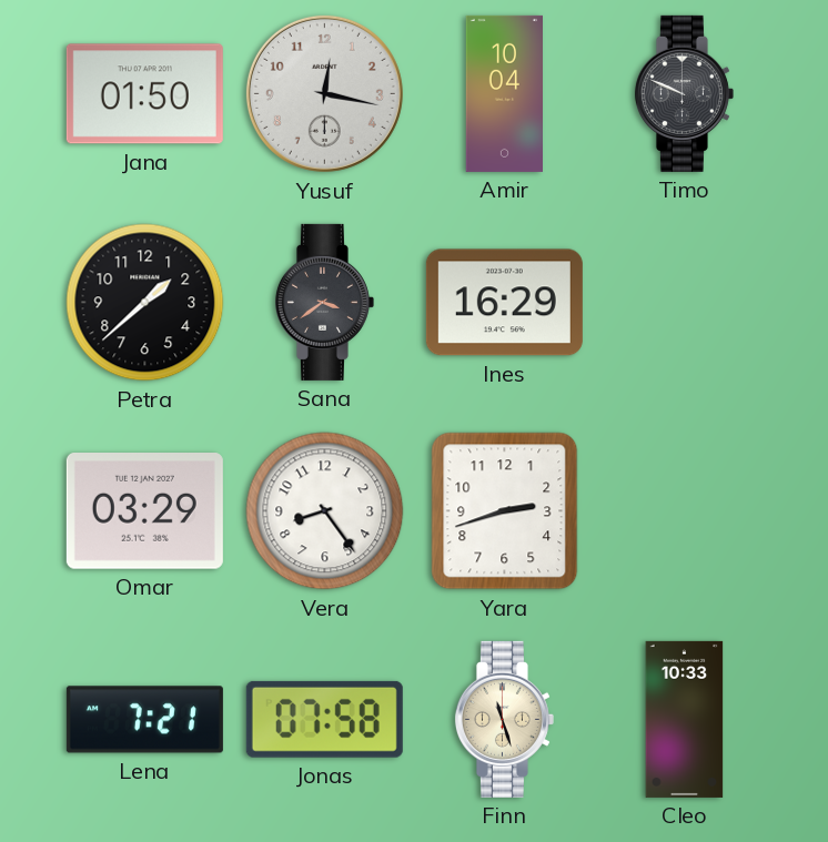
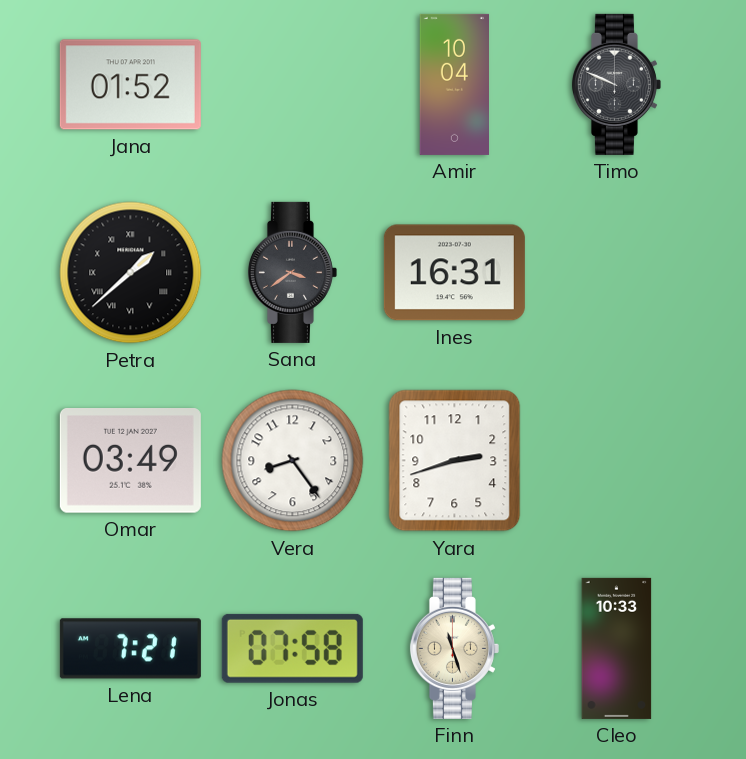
Jana: 01:50 -> 01:52 (130, 85)
Yusuf: 12:17 -> none (324, 93)
Petra numerals: Arabic -> Roman (131, 273)
Ines: 16:29 -> 16:31 (454, 273)
Omar: 03:29 -> 03:49 (130, 461)
